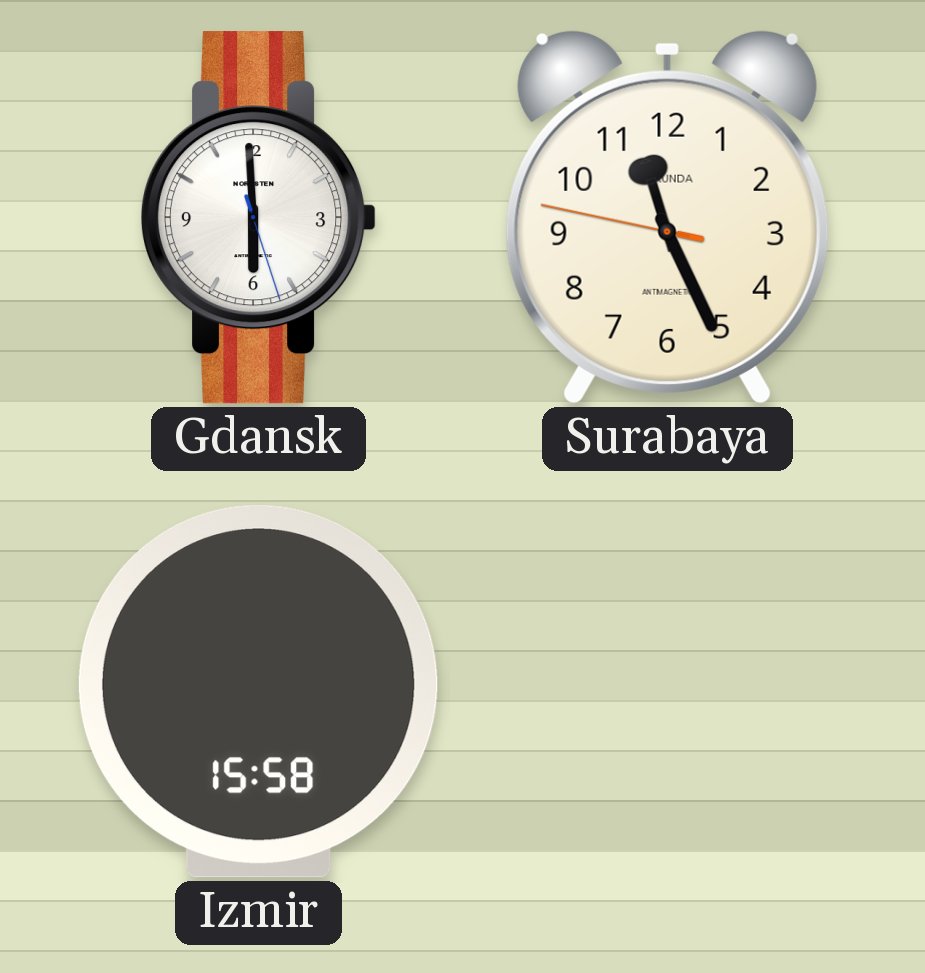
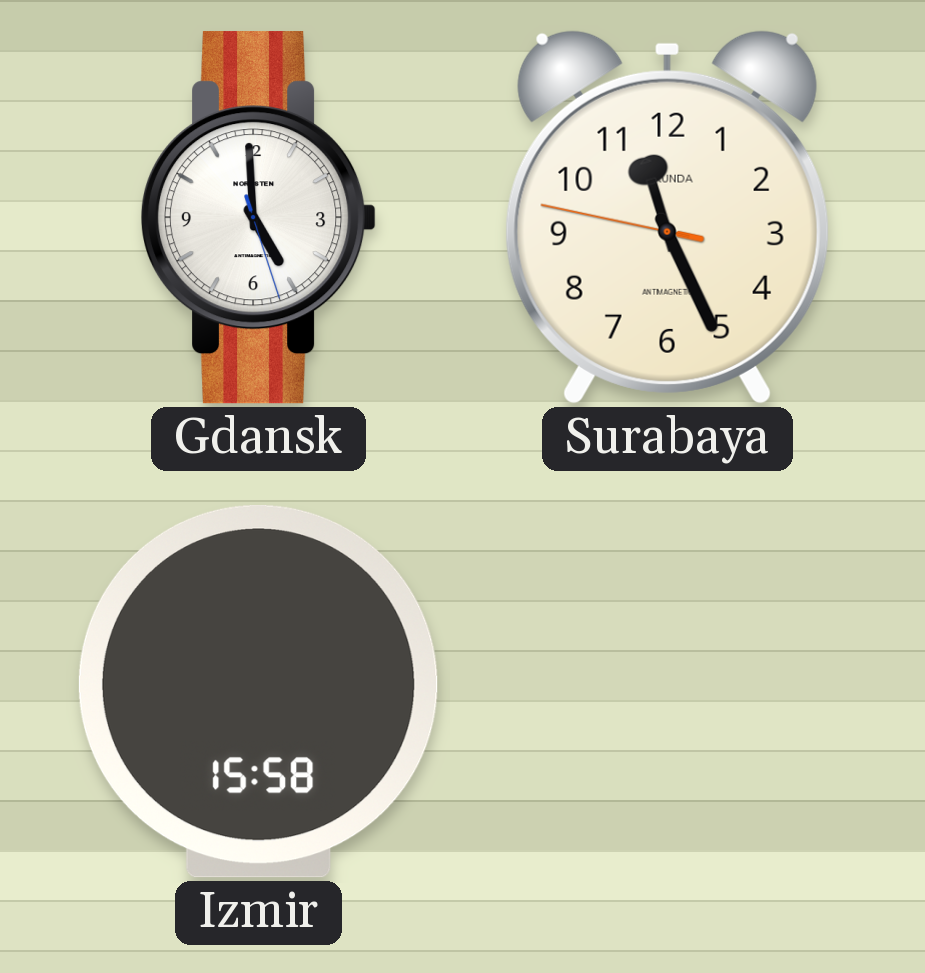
Gdansk: 5:59 -> 4:59 (260, 218)
